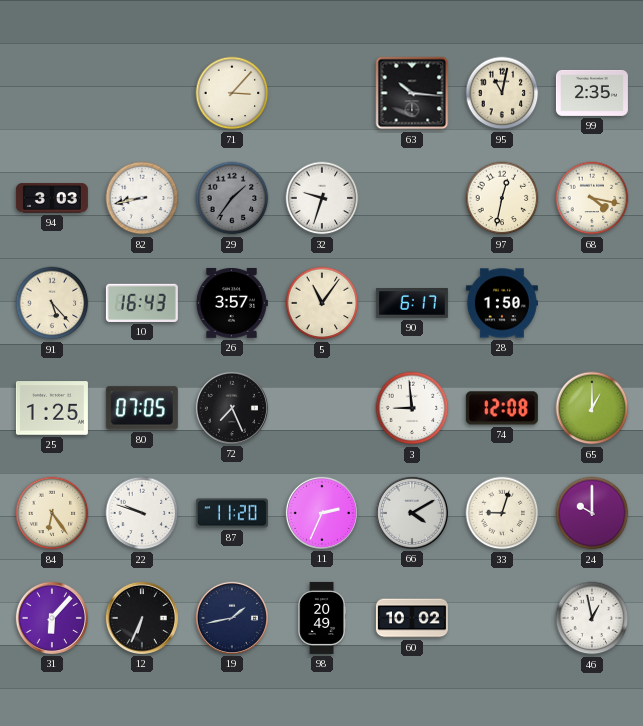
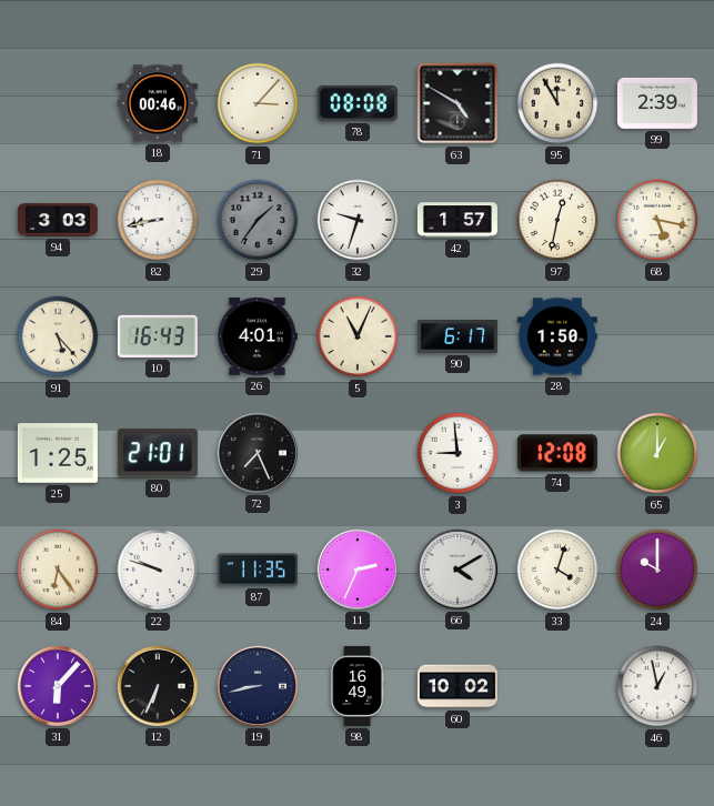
18: none -> 00:46 (158, 103)
78: none -> 08:08 (358, 103)
63: 10:16 -> 4:50 (457, 103)
95: 11:02 -> 11:55 (557, 103)
99: 2:35 -> 2:39 (657, 103)
42: none -> 1:57 (457, 220)
68: 4:17 -> 5:17 (657, 220)
26: 3:57 -> 4:01 (257, 336)
5: 11:06 -> 11:04 (358, 336)
80: 07:05 -> 21:01 (158, 453)
87: 11:20 -> 11:35 (258, 570)
33: 9:03 -> 4:03 (557, 570)
19: 1:43 -> 8:43 (258, 686)
98: 20:49 -> 16:49 (356, 686)
